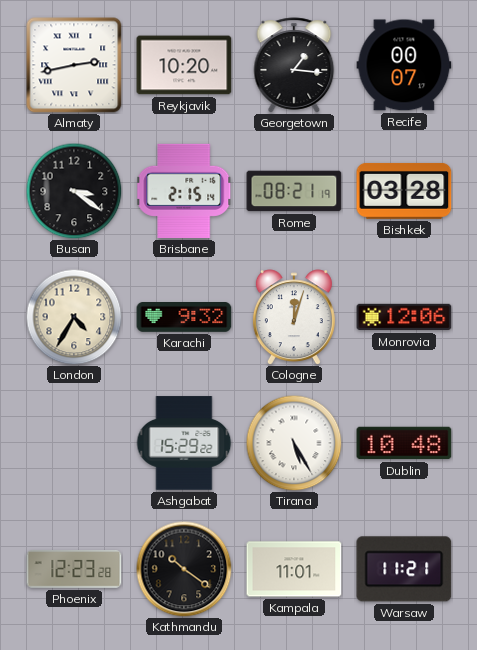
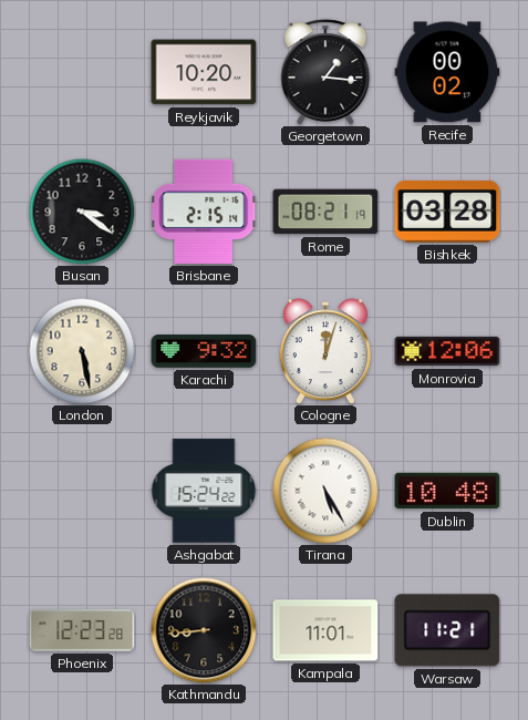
Almaty: 2:43 -> none (74, 65)
Recife: 00:07 -> 00:02 (447, 72)
London: 4:35 -> 5:28 (82, 351)
Ashgabat: 15:29 -> 15:24 (204, 491)
Kathmandu: 10:21 -> 8:44 (204, 630)
